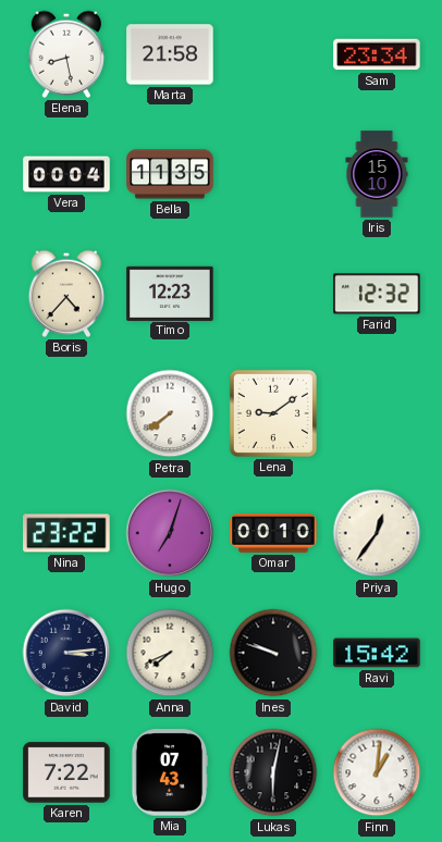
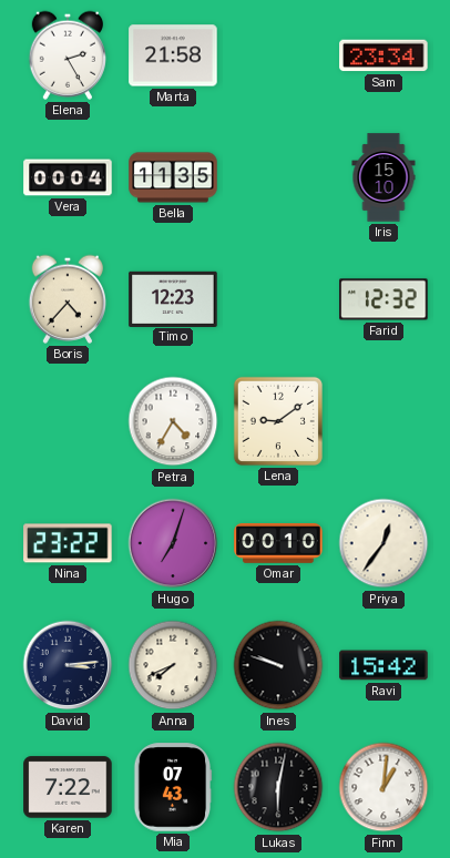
Elena: 8:28 -> 2:25 (67, 55)
Petra: 7:39 -> 4:35 (173, 421)
